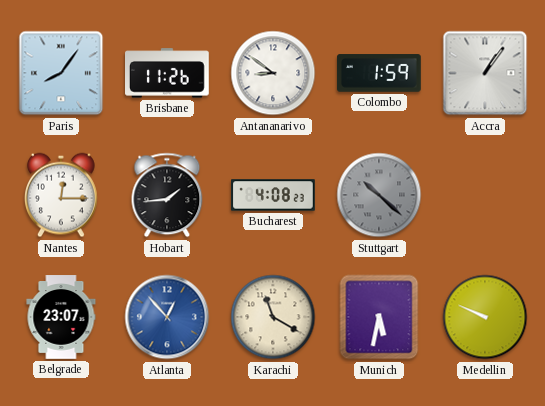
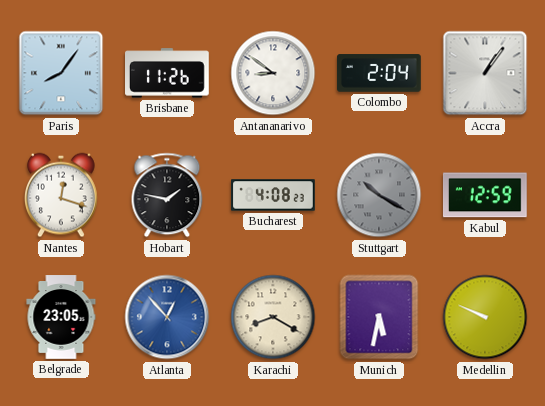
Colombo: 1:59 -> 2:04 (380, 73)
Nantes: 12:15 -> 12:18 (62, 195)
Hobart: 1:44 -> 1:47 (167, 195)
Stuttgart: 10:22 -> 10:20 (379, 195)
Kabul: none -> 12:59 (485, 195)
Belgrade: 23:07 -> 23:05 (61, 317)
Karachi: 11:20 -> 8:20 (273, 317)
